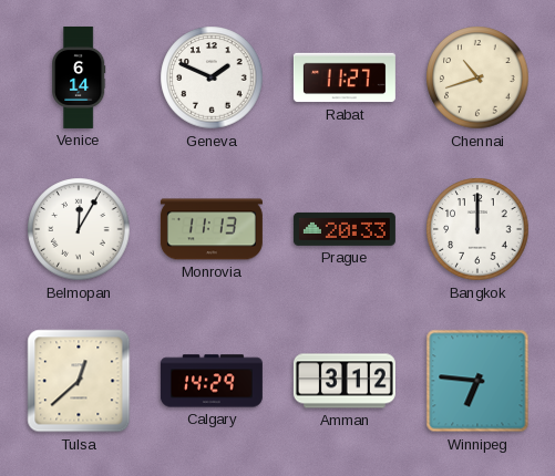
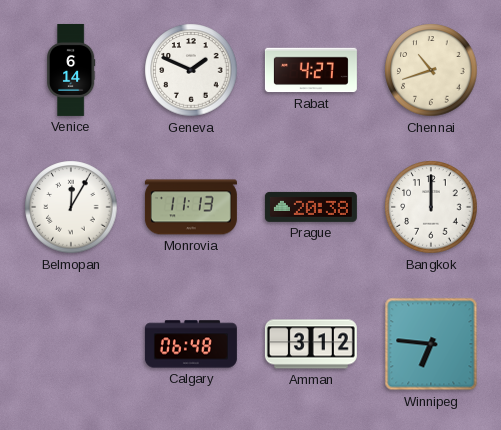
Rabat: 11:27 -> 4:27 (311, 70)
Prague: 20:33 -> 20:38 (311, 207)
Tulsa: 12:38 -> none (79, 381)
Calgary: 14:29 -> 06:48 (191, 344)
